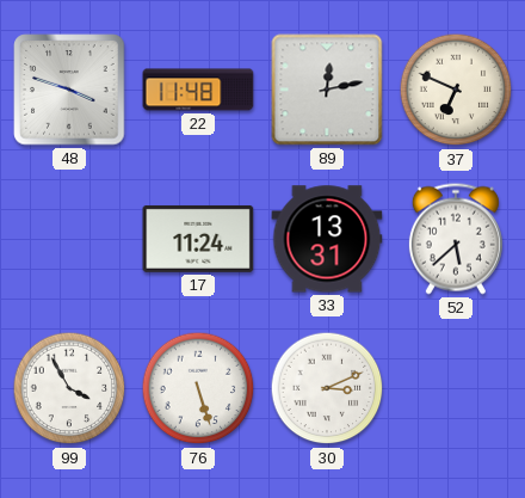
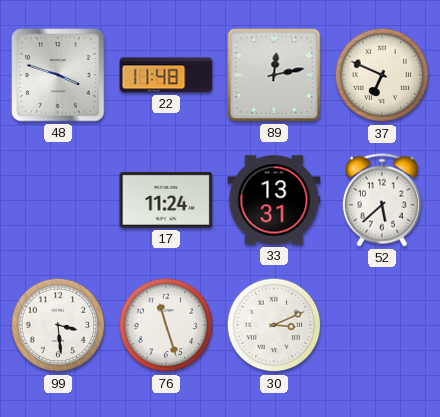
99: 3:55 -> 3:29 (58, 325)
76: 5:27 -> 11:27 (166, 325)
